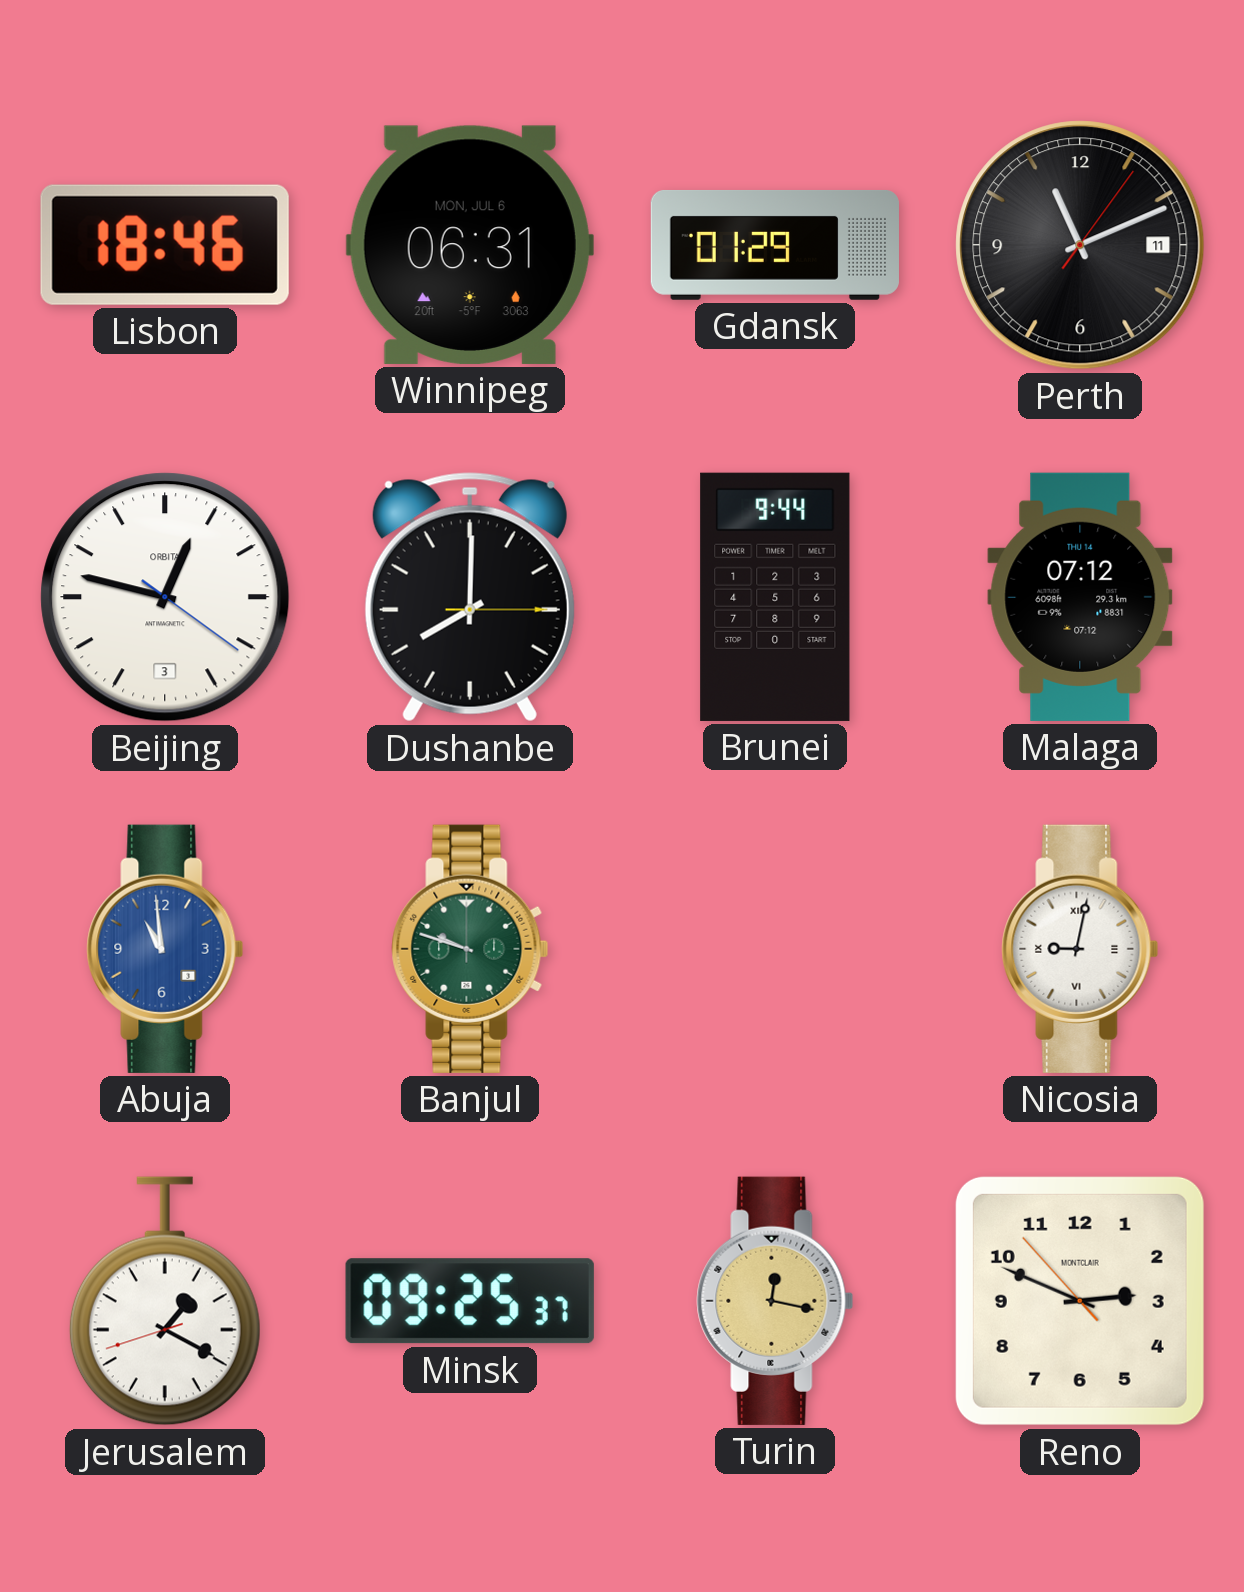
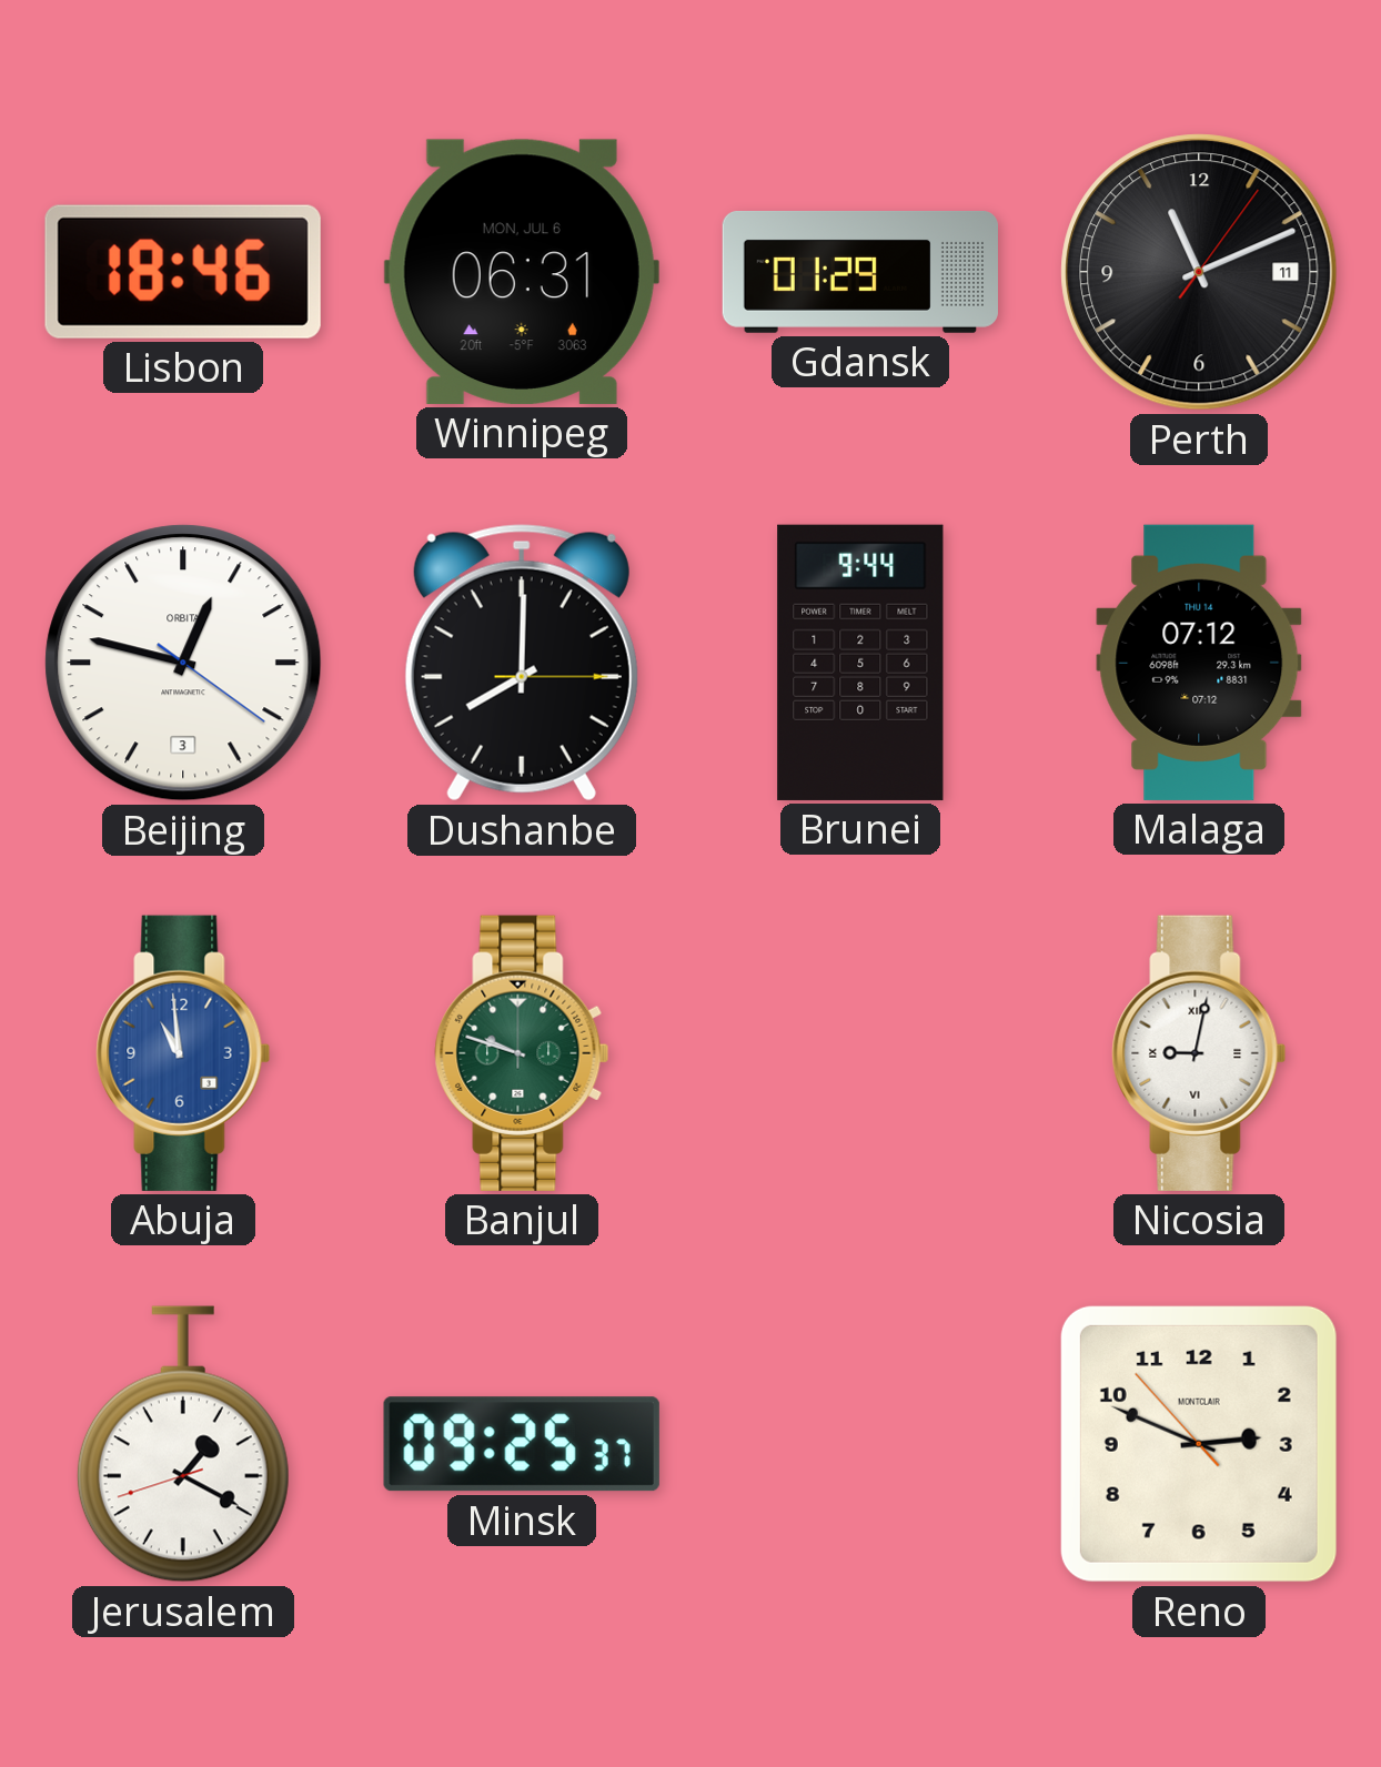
Turin: 12:17 -> none (775, 1301)
